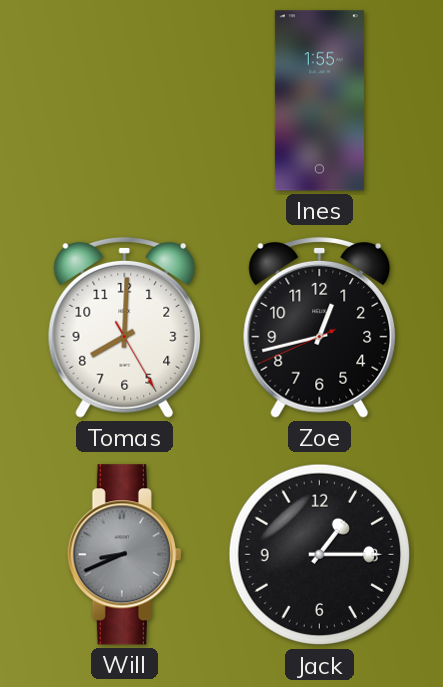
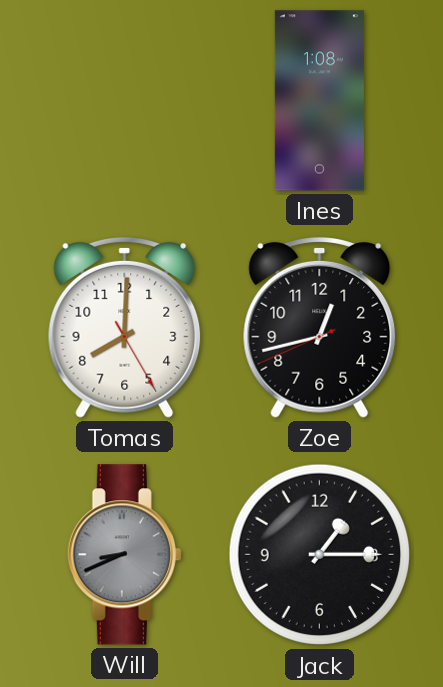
Ines: 1:55 -> 1:08 (319, 101)
